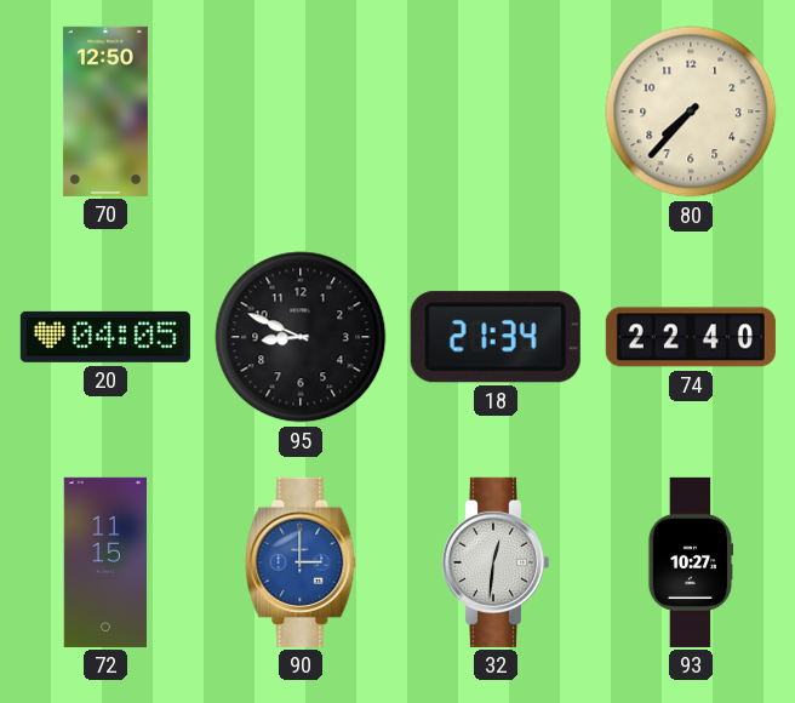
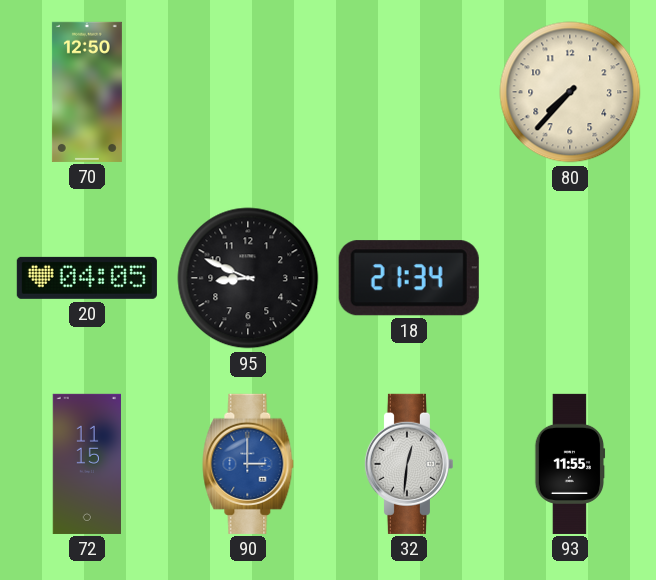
74: 22:40 -> none (691, 337)
93: 10:27 -> 11:55 (570, 464)
